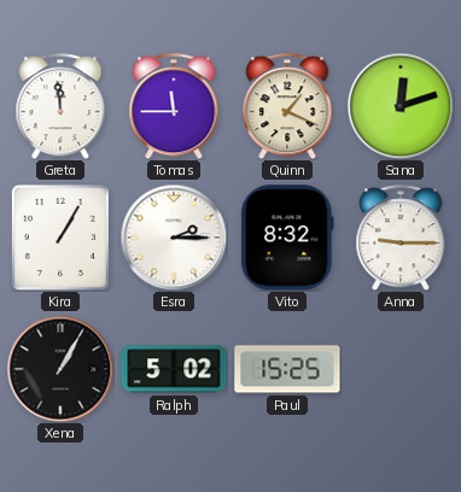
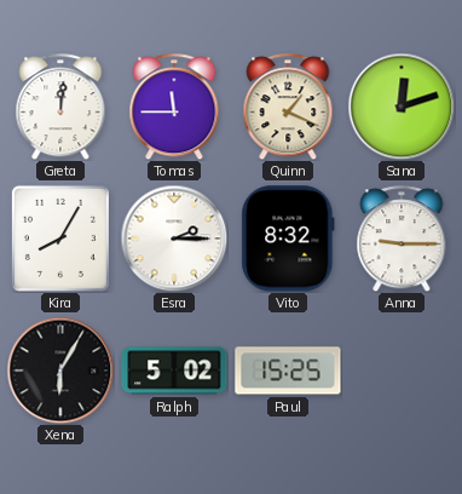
Greta: 11:59 -> 12:01 (60, 107)
Kira: 1:05 -> 8:05 (60, 239)
Xena: 1:05 -> 6:05 (60, 370)
